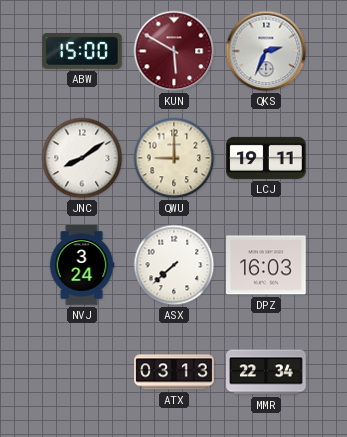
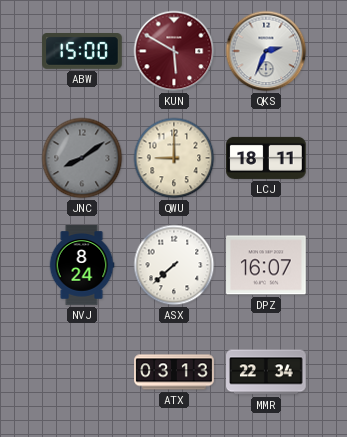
JNC dial: white -> grey (82, 158)
LCJ: 19:11 -> 18:11 (266, 158)
NVJ: 3:24 -> 8:24 (82, 265)
DPZ: 16:03 -> 16:07 (266, 265)
